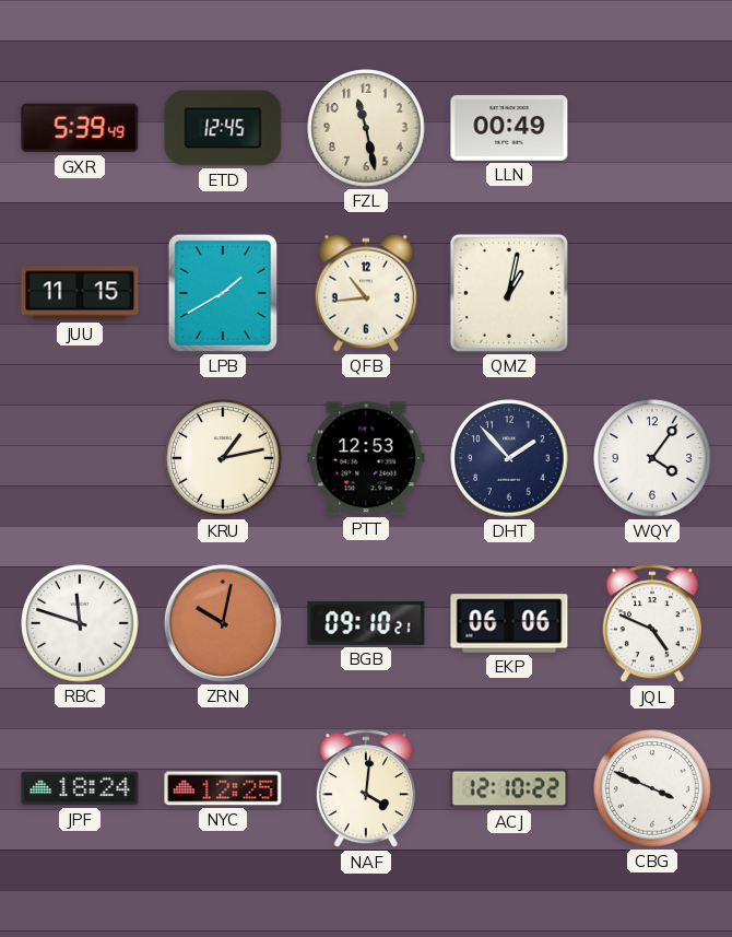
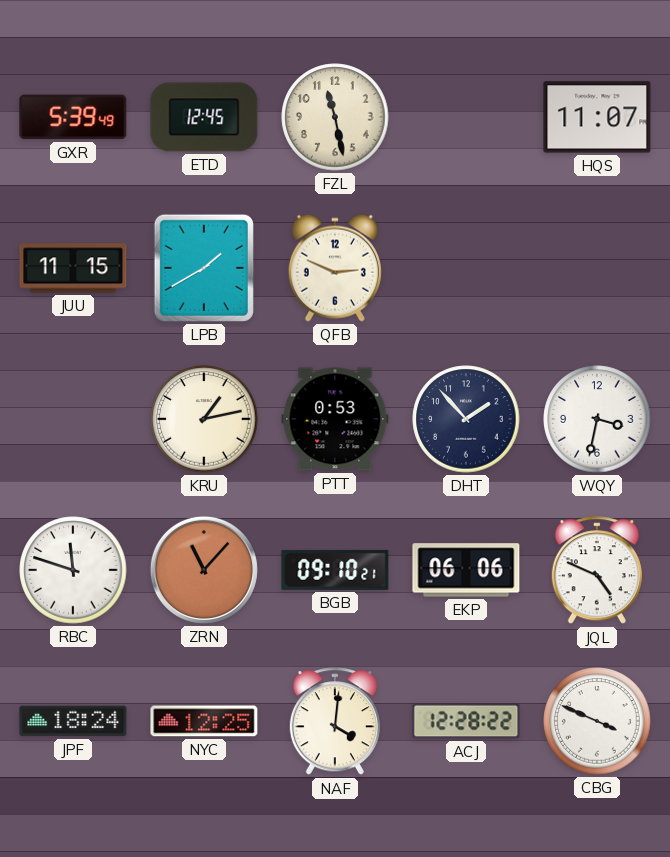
LLN: 00:49 -> none (509, 128)
HQS: none -> 11:07 (597, 117)
QFB: 10:44 -> 2:49 (335, 268)
QMZ: 1:02 -> none (509, 293)
PTT: 12:53 -> 0:53 (335, 419)
WQY: 4:06 -> 3:32 (597, 419)
ZRN: 10:02 -> 11:07 (204, 570)
ACJ: 12:10 -> 12:28 (466, 721)
